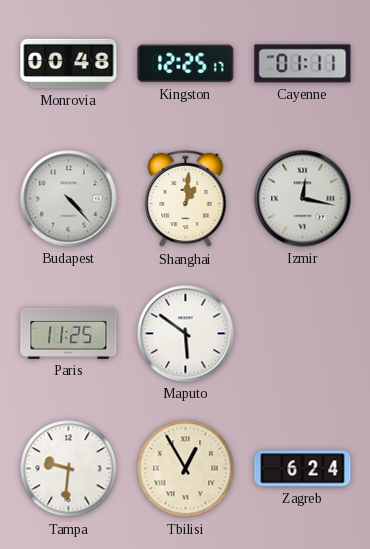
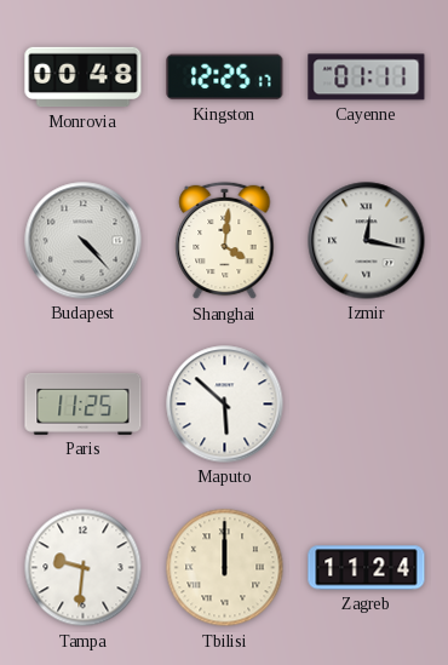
Shanghai: 1:01 -> 4:01 (225, 241)
Maputo: 5:51 -> 5:52 (225, 405)
Tbilisi: 12:55 -> 12:00 (225, 568)
Zagreb: 6:24 -> 11:24 (367, 568)
